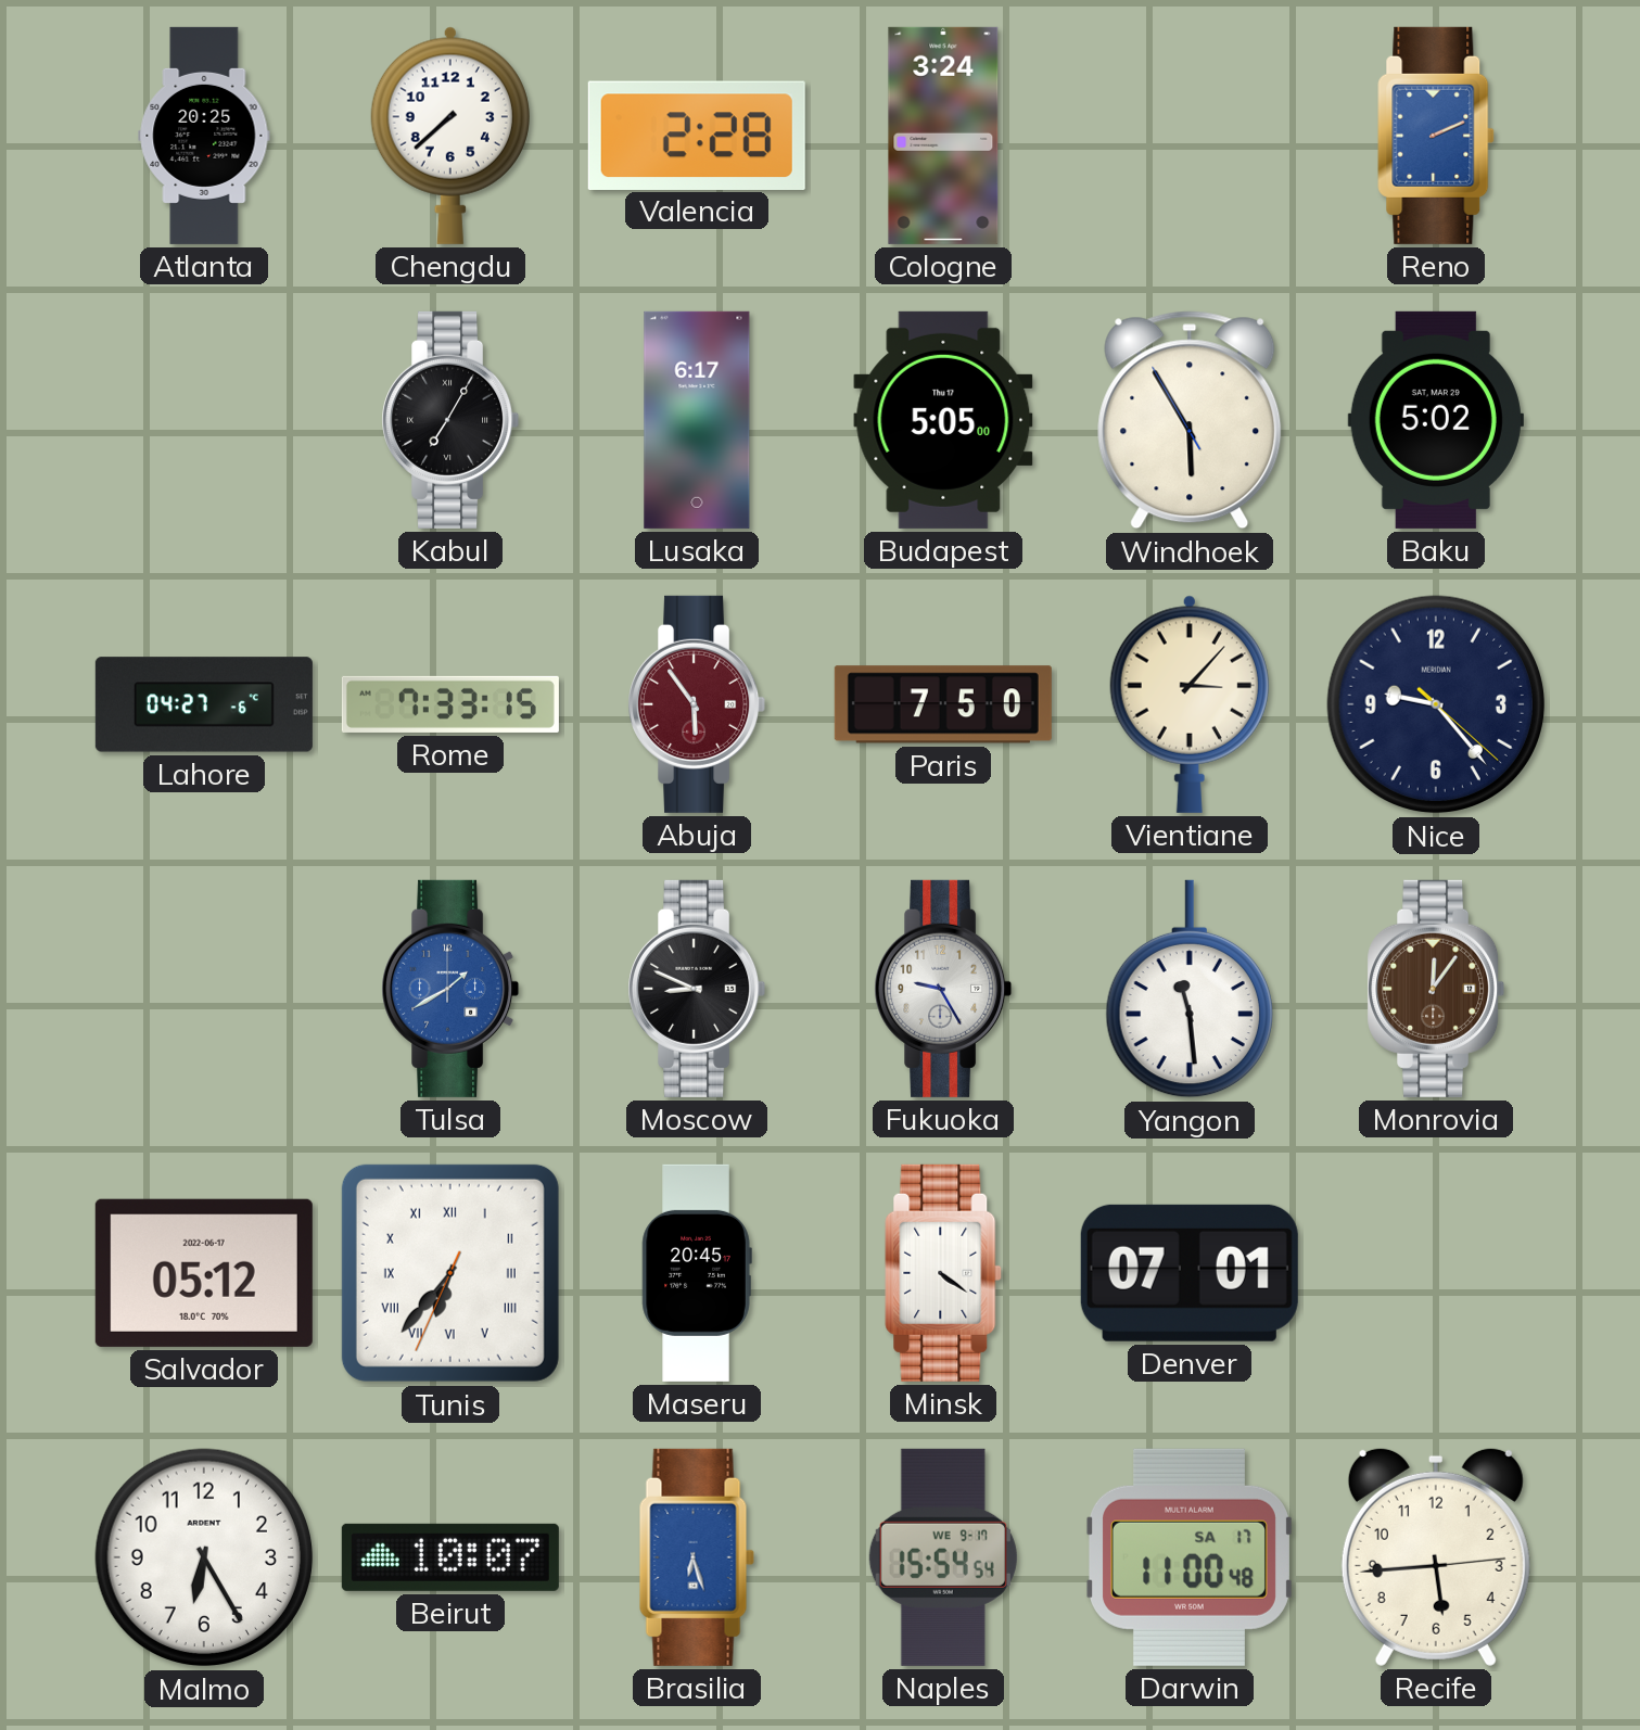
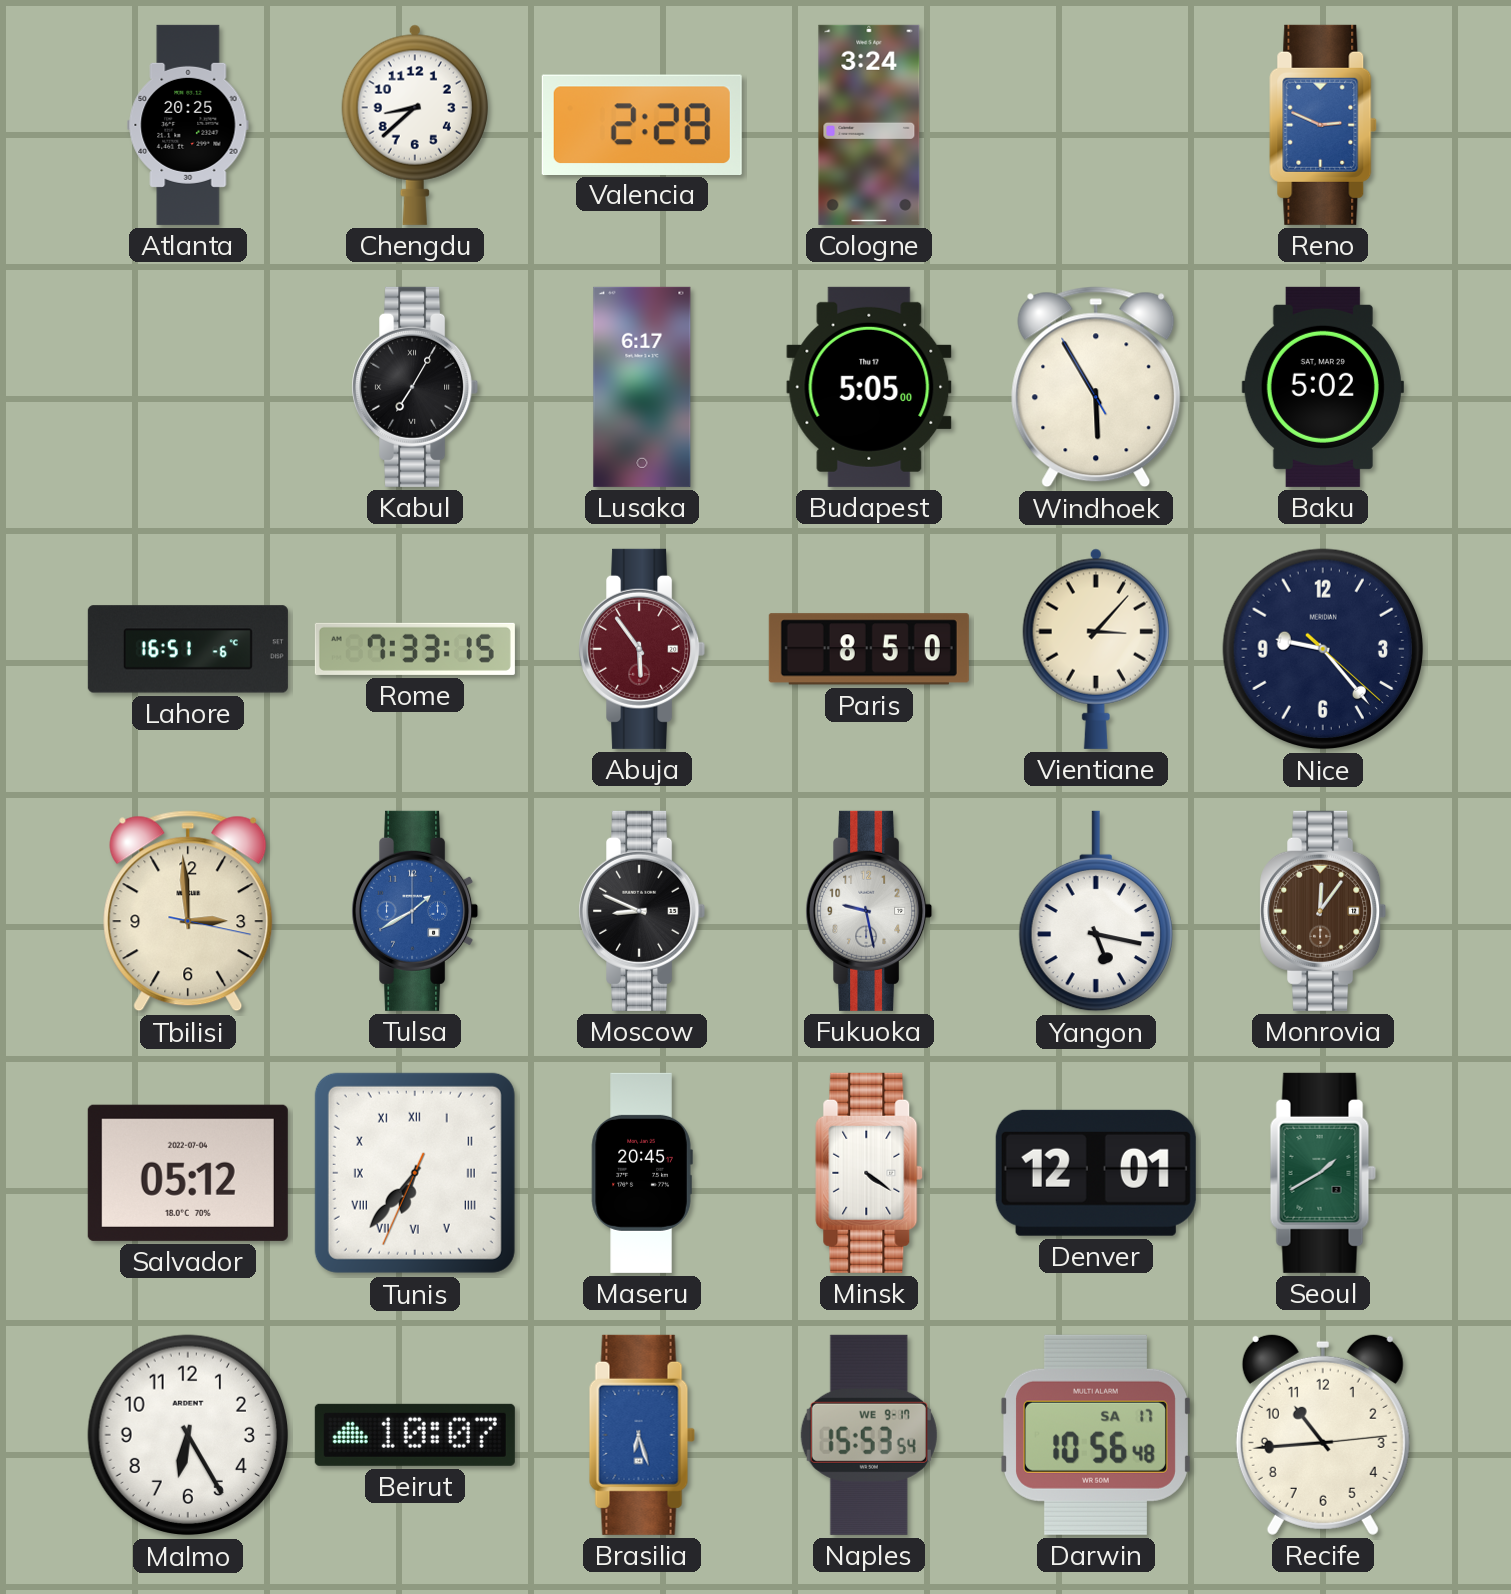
Chengdu: 7:38 -> 8:38 (415, 125)
Reno: 2:11 -> 2:49 (1323, 125)
Lahore: 04:27 -> 16:51 (188, 649)
Paris: 7:50 -> 8:50 (869, 649)
Tbilisi: none -> 2:59 (188, 911)
Fukuoka: 9:25 -> 9:28 (869, 911)
Yangon: 11:29 -> 5:17 (1096, 911)
Salvador date: 2022-06-17 -> 2022-07-04 (188, 1173)
Denver: 07:01 -> 12:01 (1096, 1173)
Seoul: none -> 1:40 (1323, 1173)
Naples: 15:54 -> 15:53 (869, 1435)
Darwin: 11:00 -> 10:56 (1097, 1435)
Recife: 5:44 -> 10:44 (1323, 1434)
